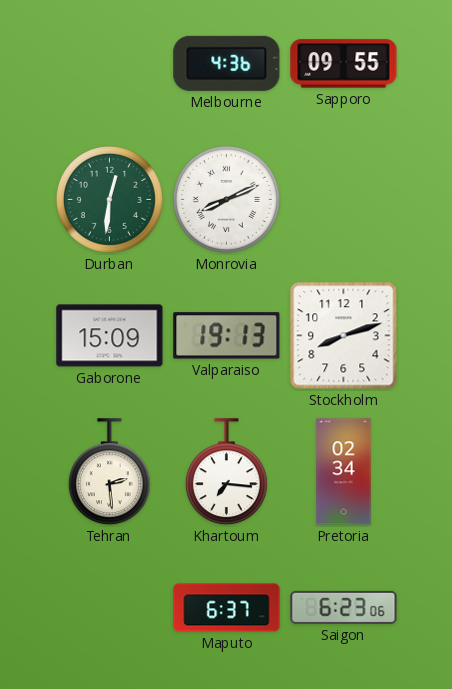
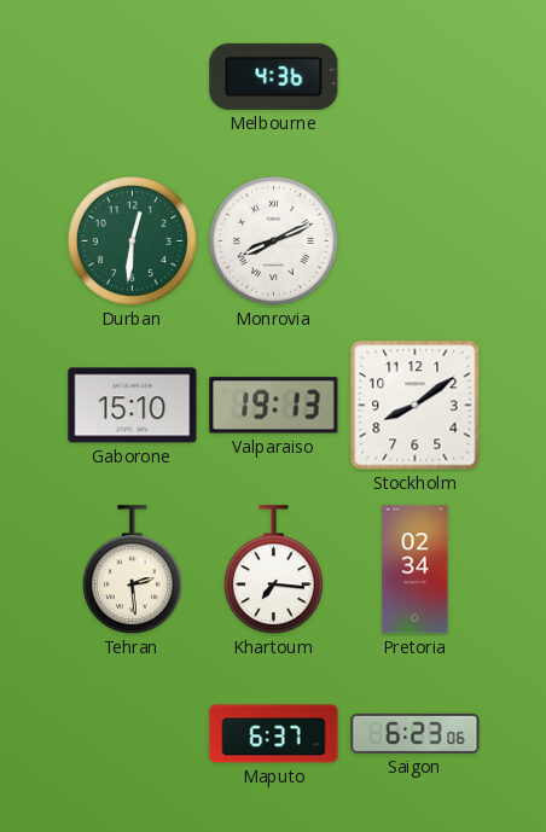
Sapporo: 09:55 -> none (344, 64)
Gaborone: 15:09 -> 15:10 (133, 406)
Stockholm: 8:12 -> 8:09 (416, 406)
